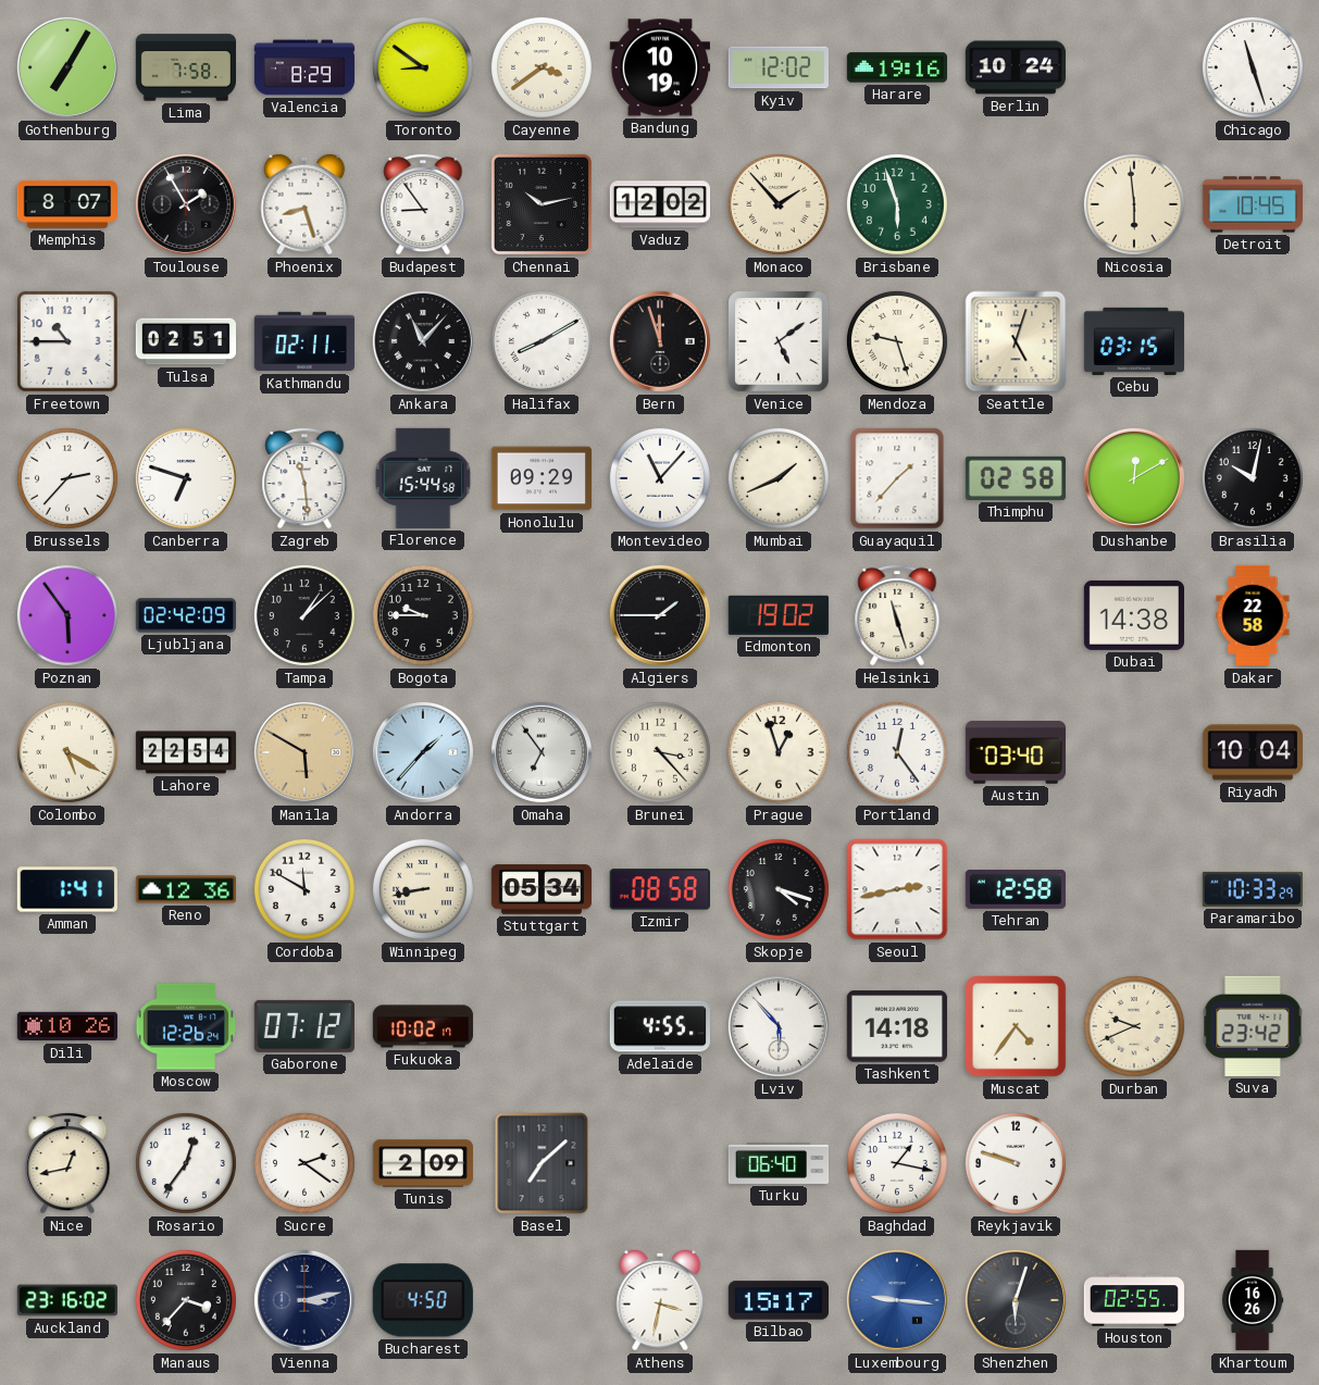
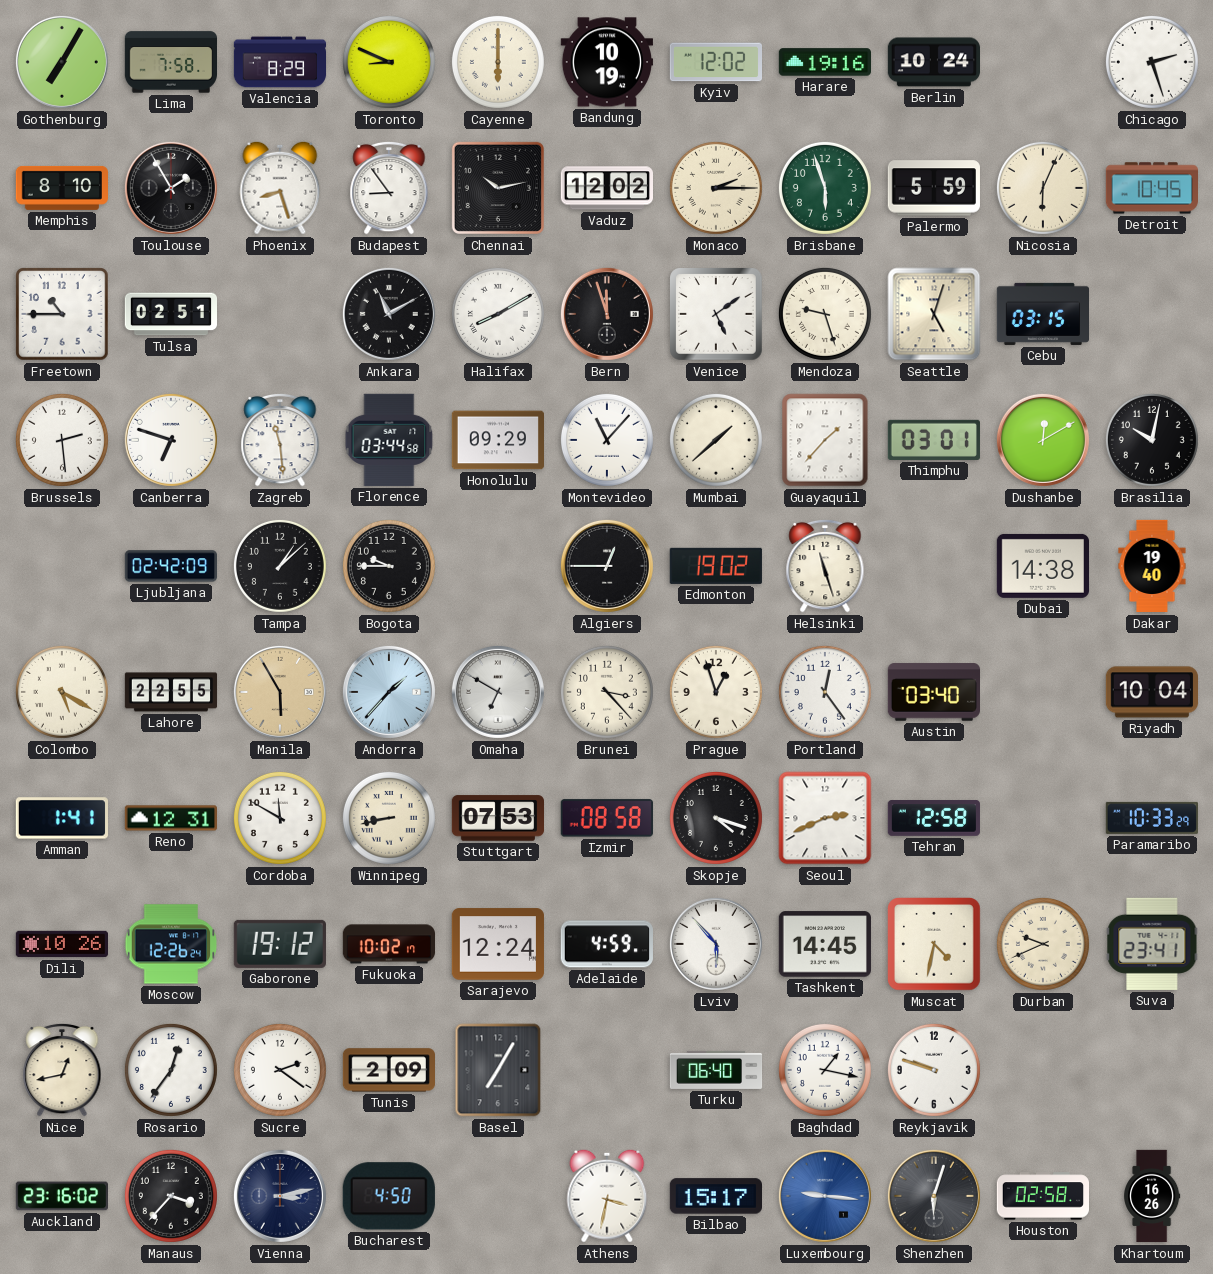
Toronto: 8:51 -> 8:49 (389, 62)
Cayenne: 3:39 -> 6:00 (498, 62)
Chicago: 11:27 -> 2:27 (1152, 62)
Memphis: 8:07 -> 8:10 (61, 188)
Monaco: 1:53 -> 2:15 (716, 188)
Palermo: none -> 5:59 (934, 188)
Nicosia: 5:59 -> 6:04 (1043, 188)
Kathmandu: 02:11 -> none (303, 341)
Ankara: 11:07 -> 11:10 (389, 314)
Brussels: 2:37 -> 2:29 (62, 440)
Florence: 15:44 -> 03:44 (389, 440)
Mumbai: 1:41 -> 1:38 (716, 440)
Thimphu: 02:58 -> 03:01 (933, 440)
Poznan: 5:54 -> none (67, 615)
Algiers: 1:45 -> 12:45 (607, 566)
Dakar: 22:58 -> 19:40 (1152, 566)
Lahore: 22:54 -> 22:55 (171, 692)
Manila: 5:50 -> 5:55 (280, 692)
Omaha: 6:54 -> 6:50 (498, 692)
Reno: 12:36 -> 12:31 (170, 818)
Stuttgart: 05:34 -> 07:53 (497, 818)
Seoul: 2:43 -> 2:41 (825, 818)
Gaborone: 07:12 -> 19:12 (280, 944)
Sarajevo: none -> 12:24 (498, 944)
Adelaide: 4:55 -> 4:59 (607, 944)
Tashkent: 14:18 -> 14:45 (825, 944)
Muscat: 4:36 -> 4:32 (934, 944)
Suva: 23:42 -> 23:41 (1152, 944)
Basel: 7:08 -> 7:05 (498, 1070)
Houston: 02:55 -> 02:58 (1042, 1196)
